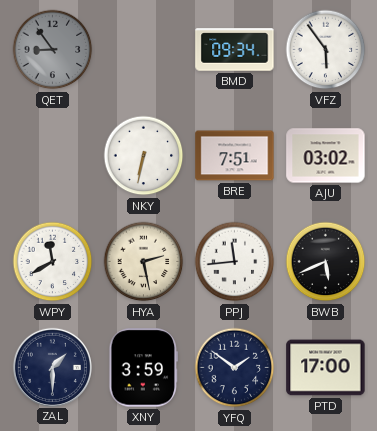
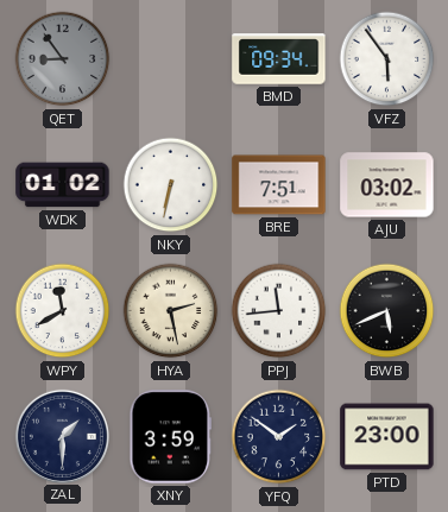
WDK: none -> 01:02 (63, 185)
PTD: 17:00 -> 23:00 (387, 437)
